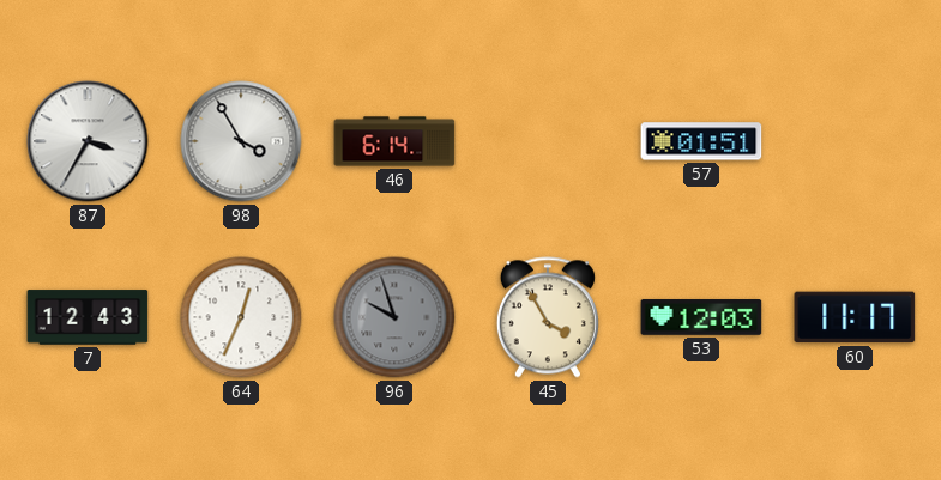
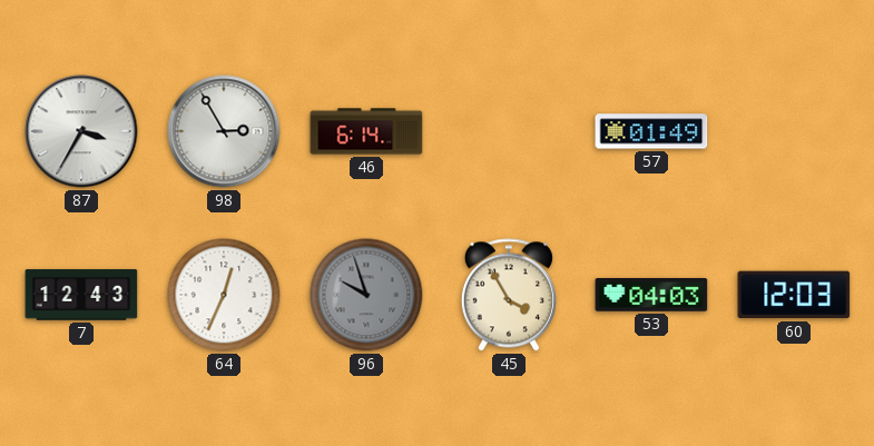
98: 3:55 -> 2:55 (224, 131)
57: 01:51 -> 01:49 (651, 131)
53: 12:03 -> 04:03 (651, 296)
60: 11:17 -> 12:03 (794, 295)
